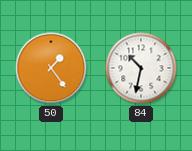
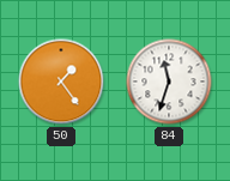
84: 10:32 -> 11:33 (169, 82)
